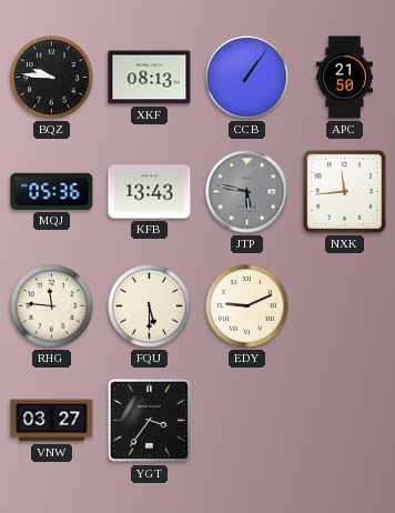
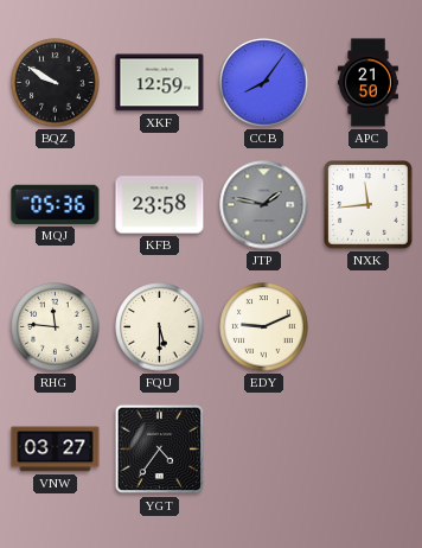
BQZ: 9:46 -> 9:50 (56, 83)
XKF: 08:13 -> 12:59 (160, 83)
CCB: 1:06 -> 8:06 (264, 83)
KFB: 13:43 -> 23:58 (160, 205)
JTP: 5:47 -> 1:47 (264, 205)
YGT: 3:36 -> 4:36 (160, 450)
